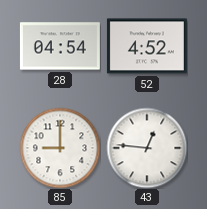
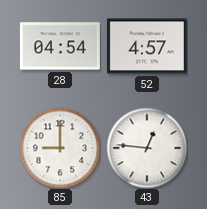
52: 4:52 -> 4:57 (147, 46)
